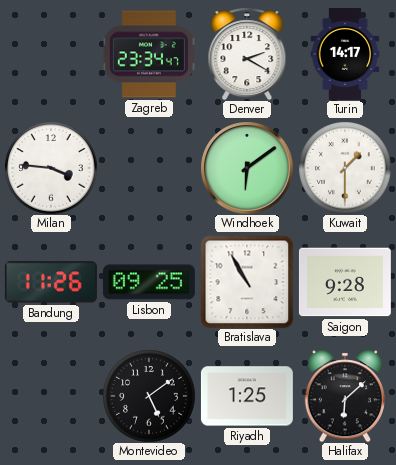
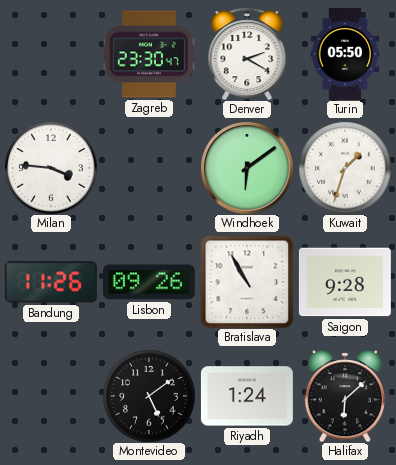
Zagreb: 23:34 -> 23:30 (149, 54)
Turin: 14:17 -> 05:50 (345, 54)
Kuwait: 1:30 -> 1:33 (345, 168)
Lisbon: 09:25 -> 09:26 (149, 282)
Riyadh: 1:25 -> 1:24 (247, 396)
